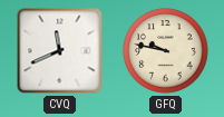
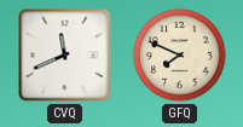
GFQ: 9:47 -> 7:49 (180, 56)
